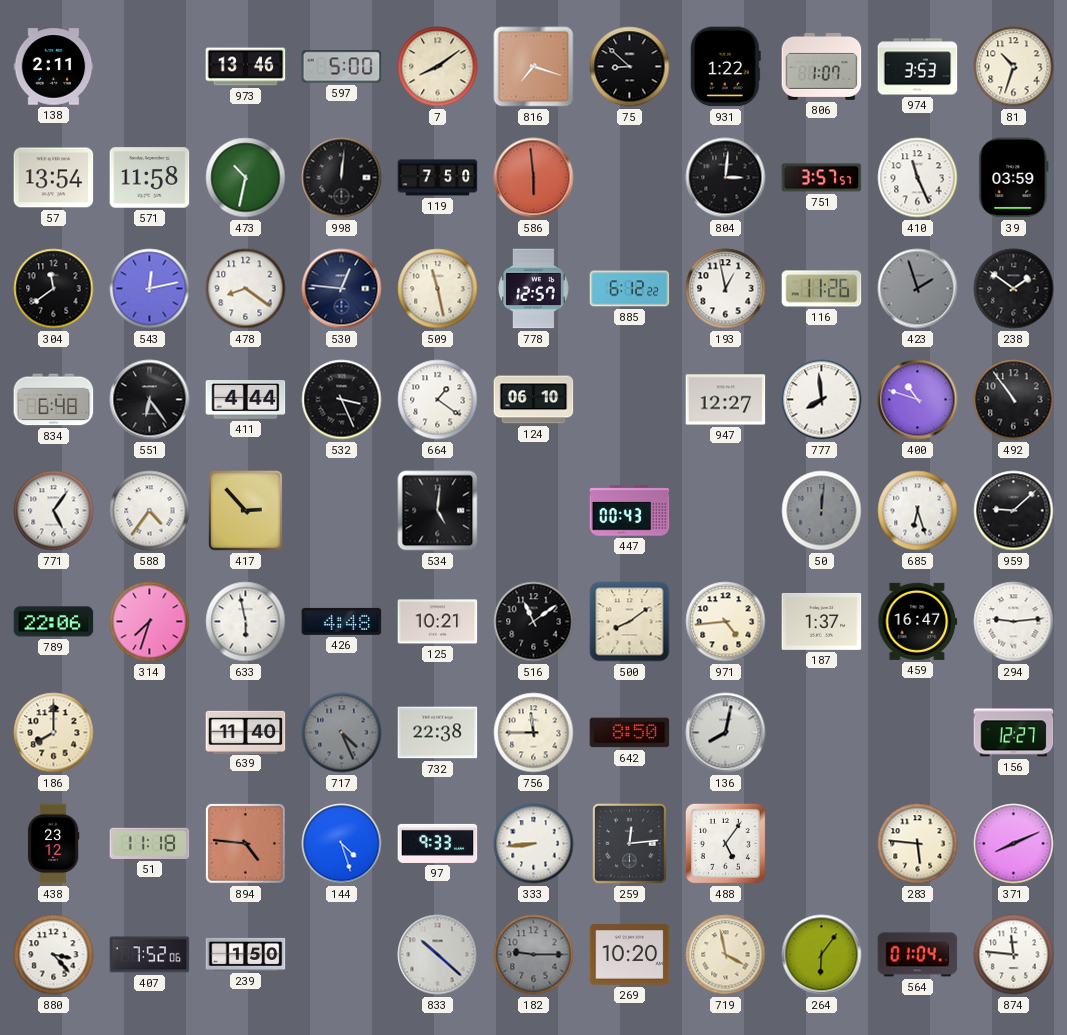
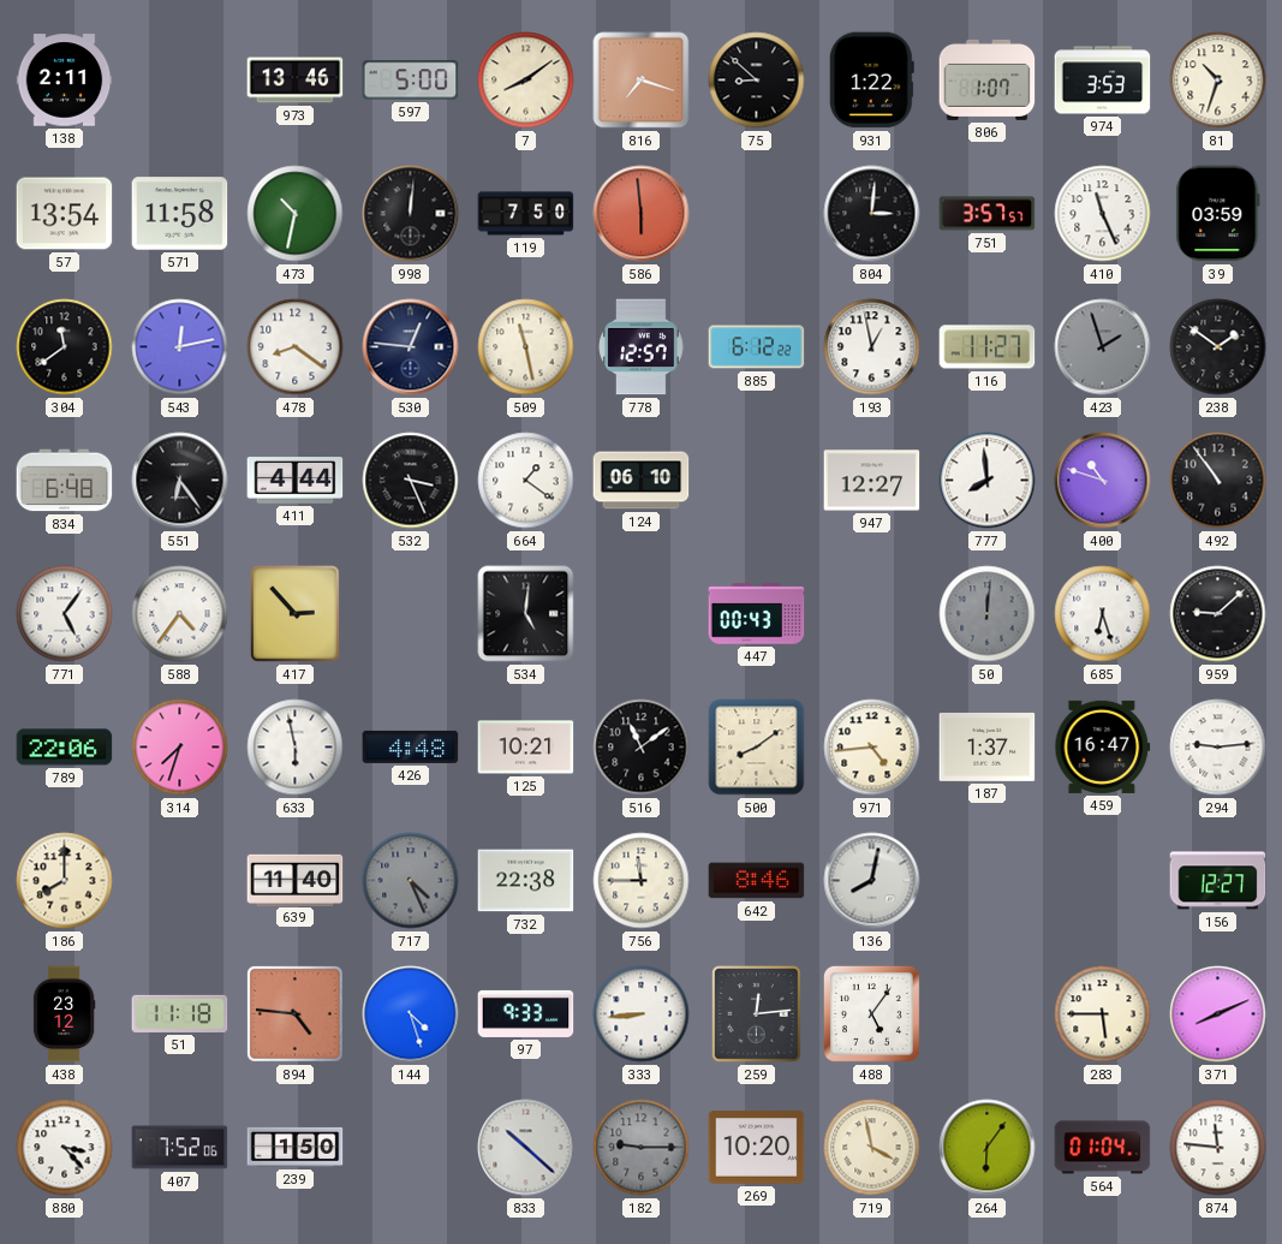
116: 11:26 -> 11:27 (988, 347)
642: 8:50 -> 8:46 (757, 881)
283: 5:46 -> 5:45 (1103, 1014)
